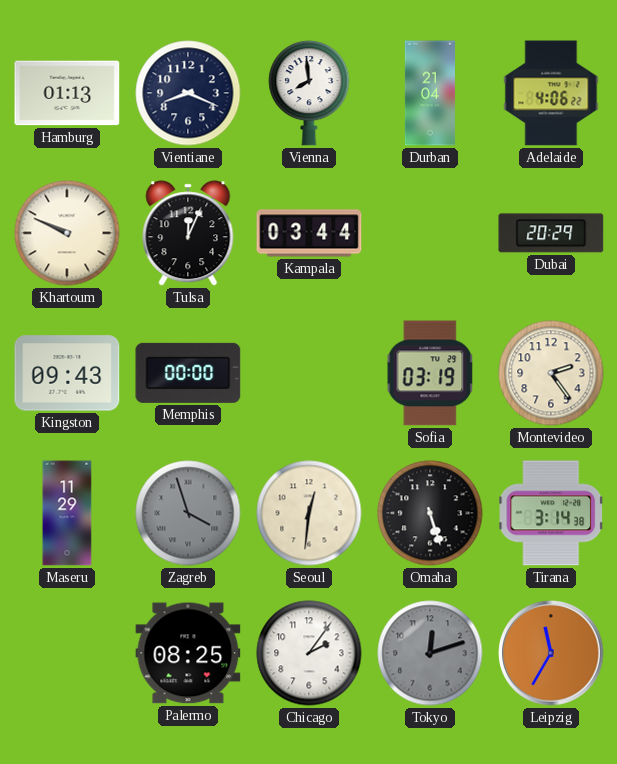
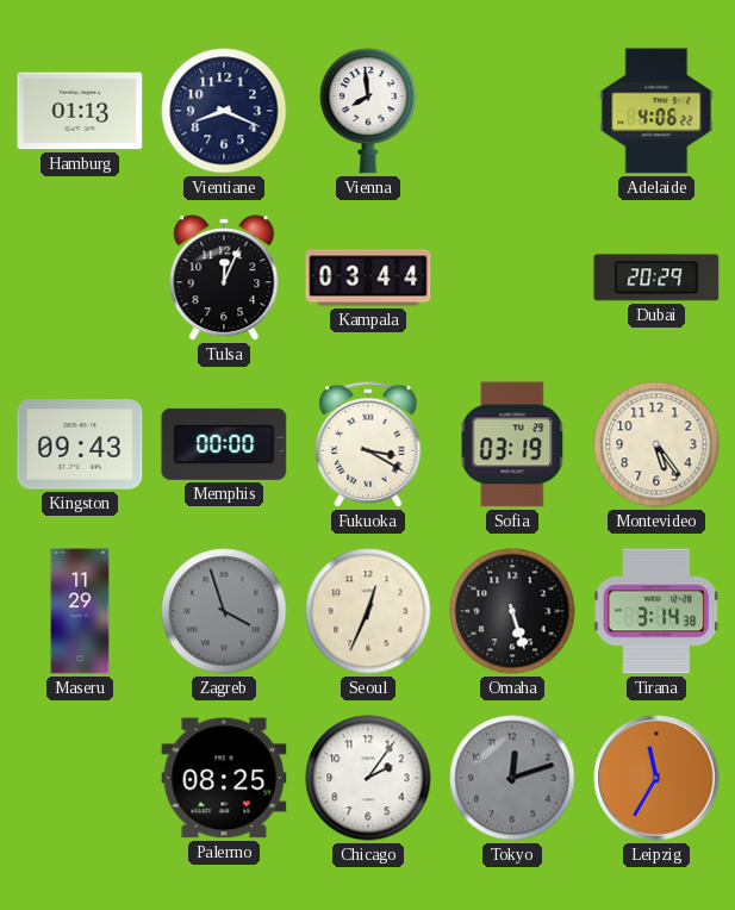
Durban: 21:04 -> none (430, 93)
Khartoum: 9:49 -> none (67, 233)
Fukuoka: none -> 3:20 (368, 444)
Montevideo: 2:24 -> 5:24 (656, 444)
Seoul: 12:31 -> 12:34 (368, 611)
